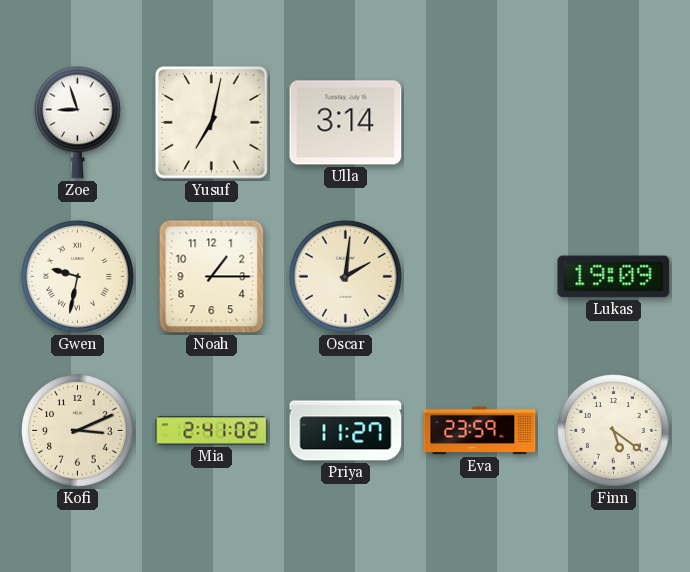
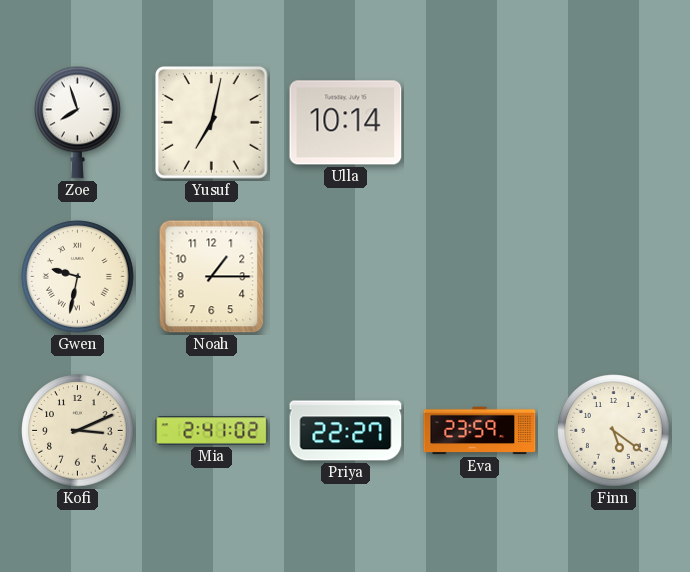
Zoe: 8:57 -> 7:57 (78, 122)
Ulla: 3:14 -> 10:14 (346, 123)
Oscar: 2:01 -> none (346, 277)
Lukas: 19:09 -> none (614, 277)
Priya: 11:27 -> 22:27 (346, 431)
